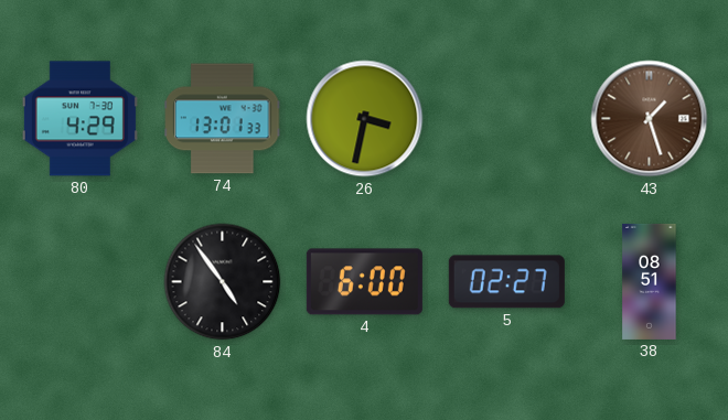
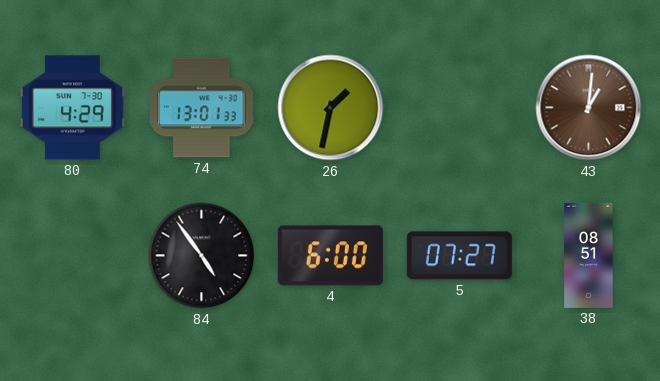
26: 3:32 -> 1:32 (331, 108)
43: 1:27 -> 1:01 (589, 108)
5: 02:27 -> 07:27 (459, 256)
